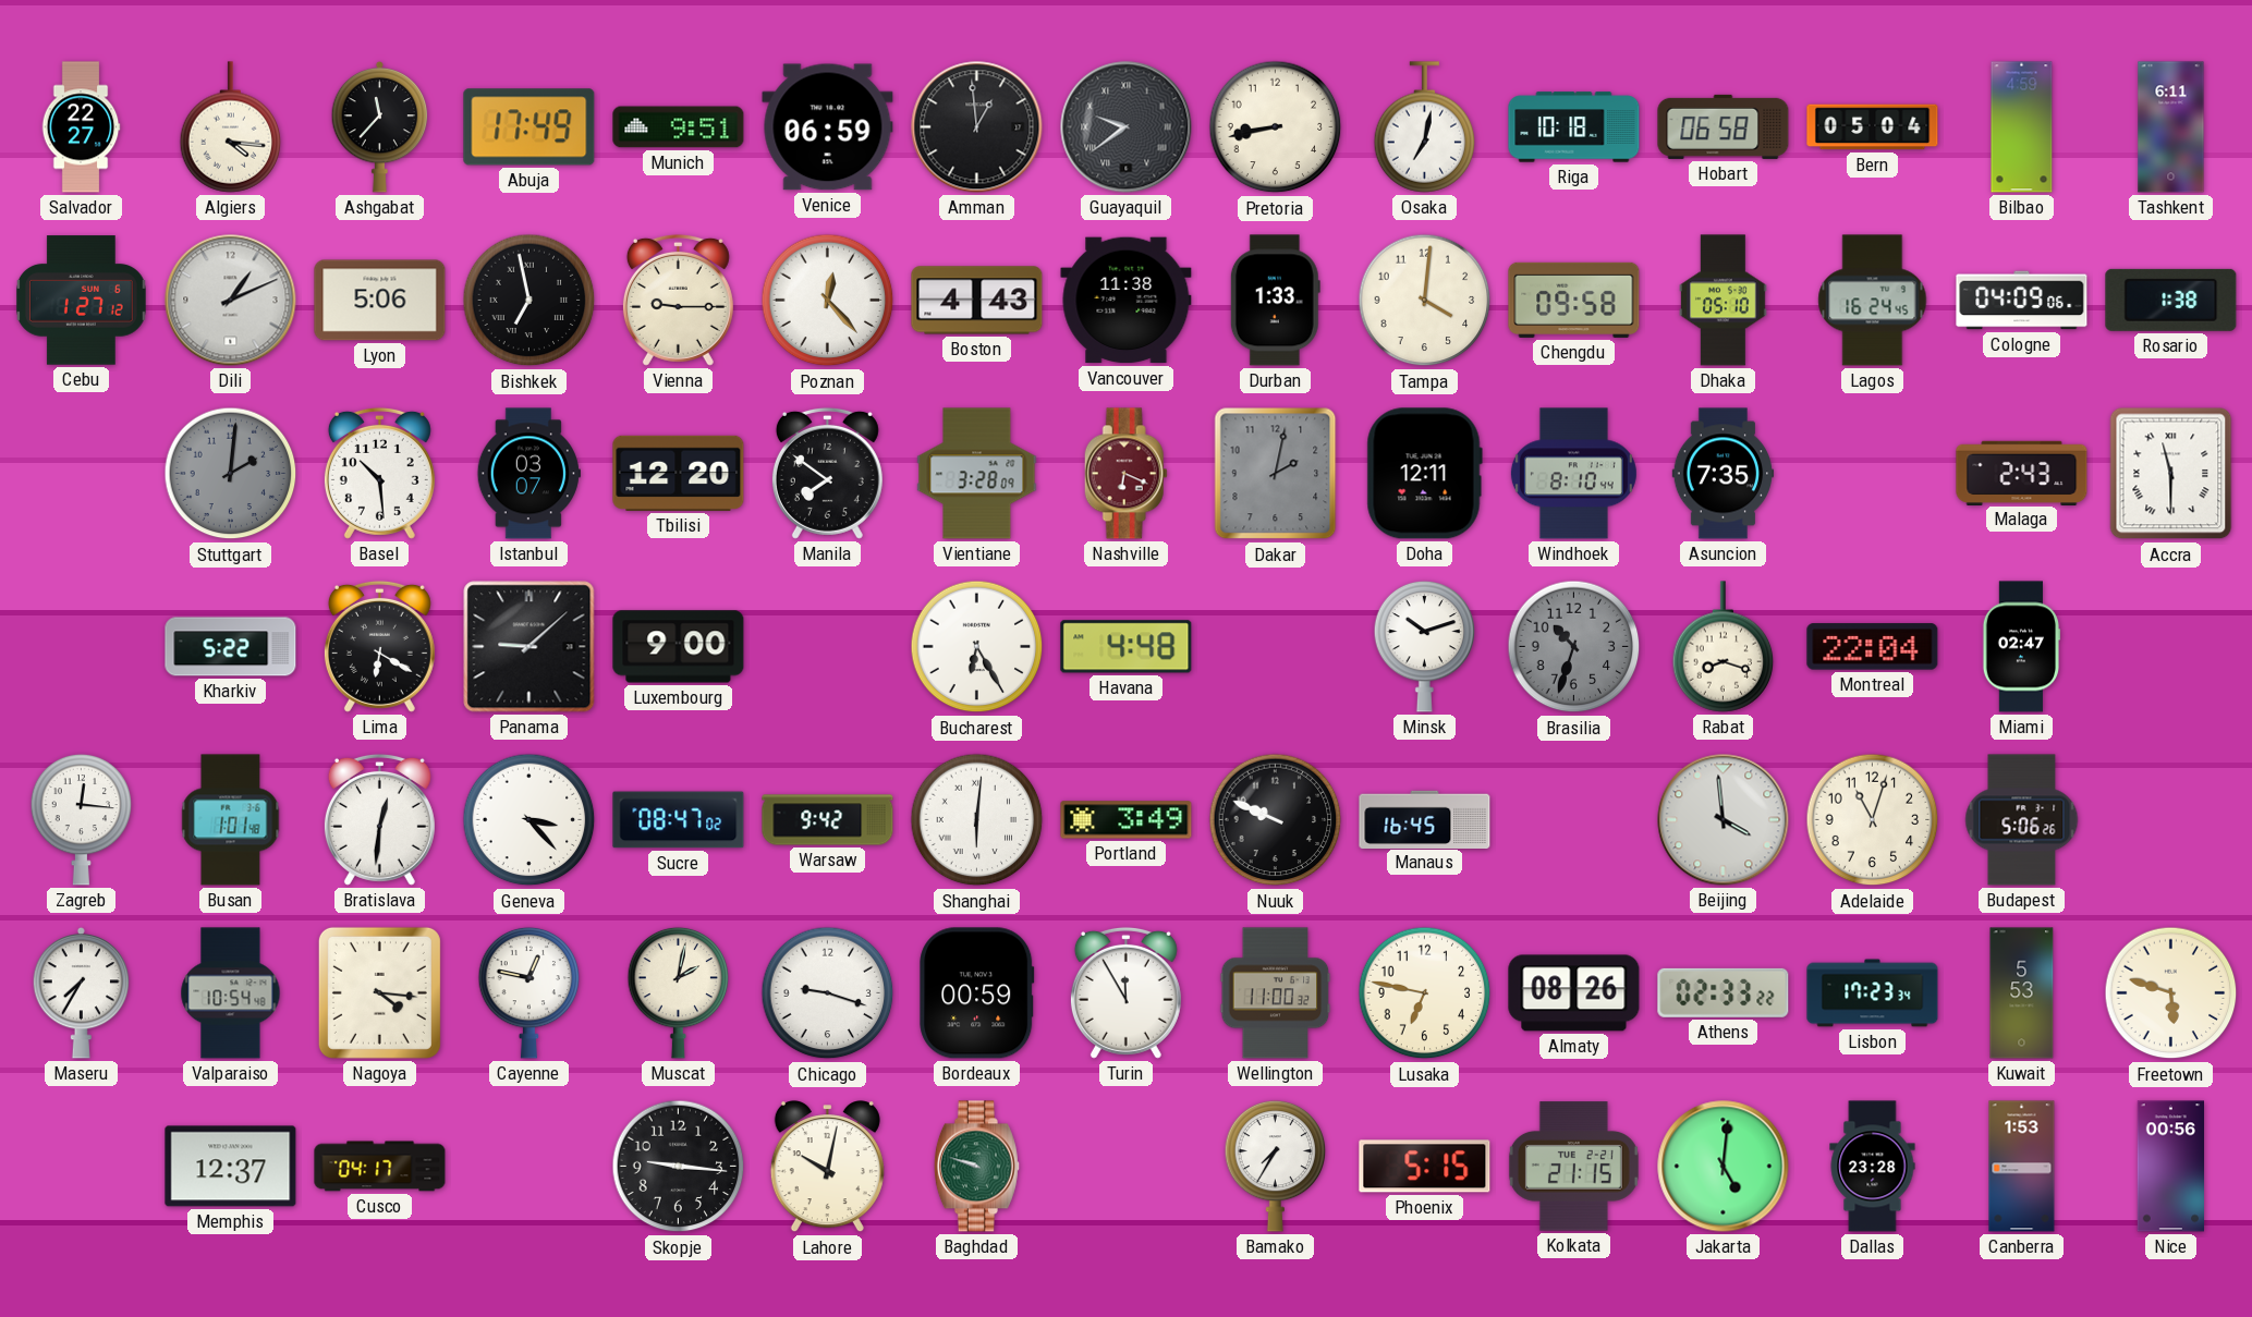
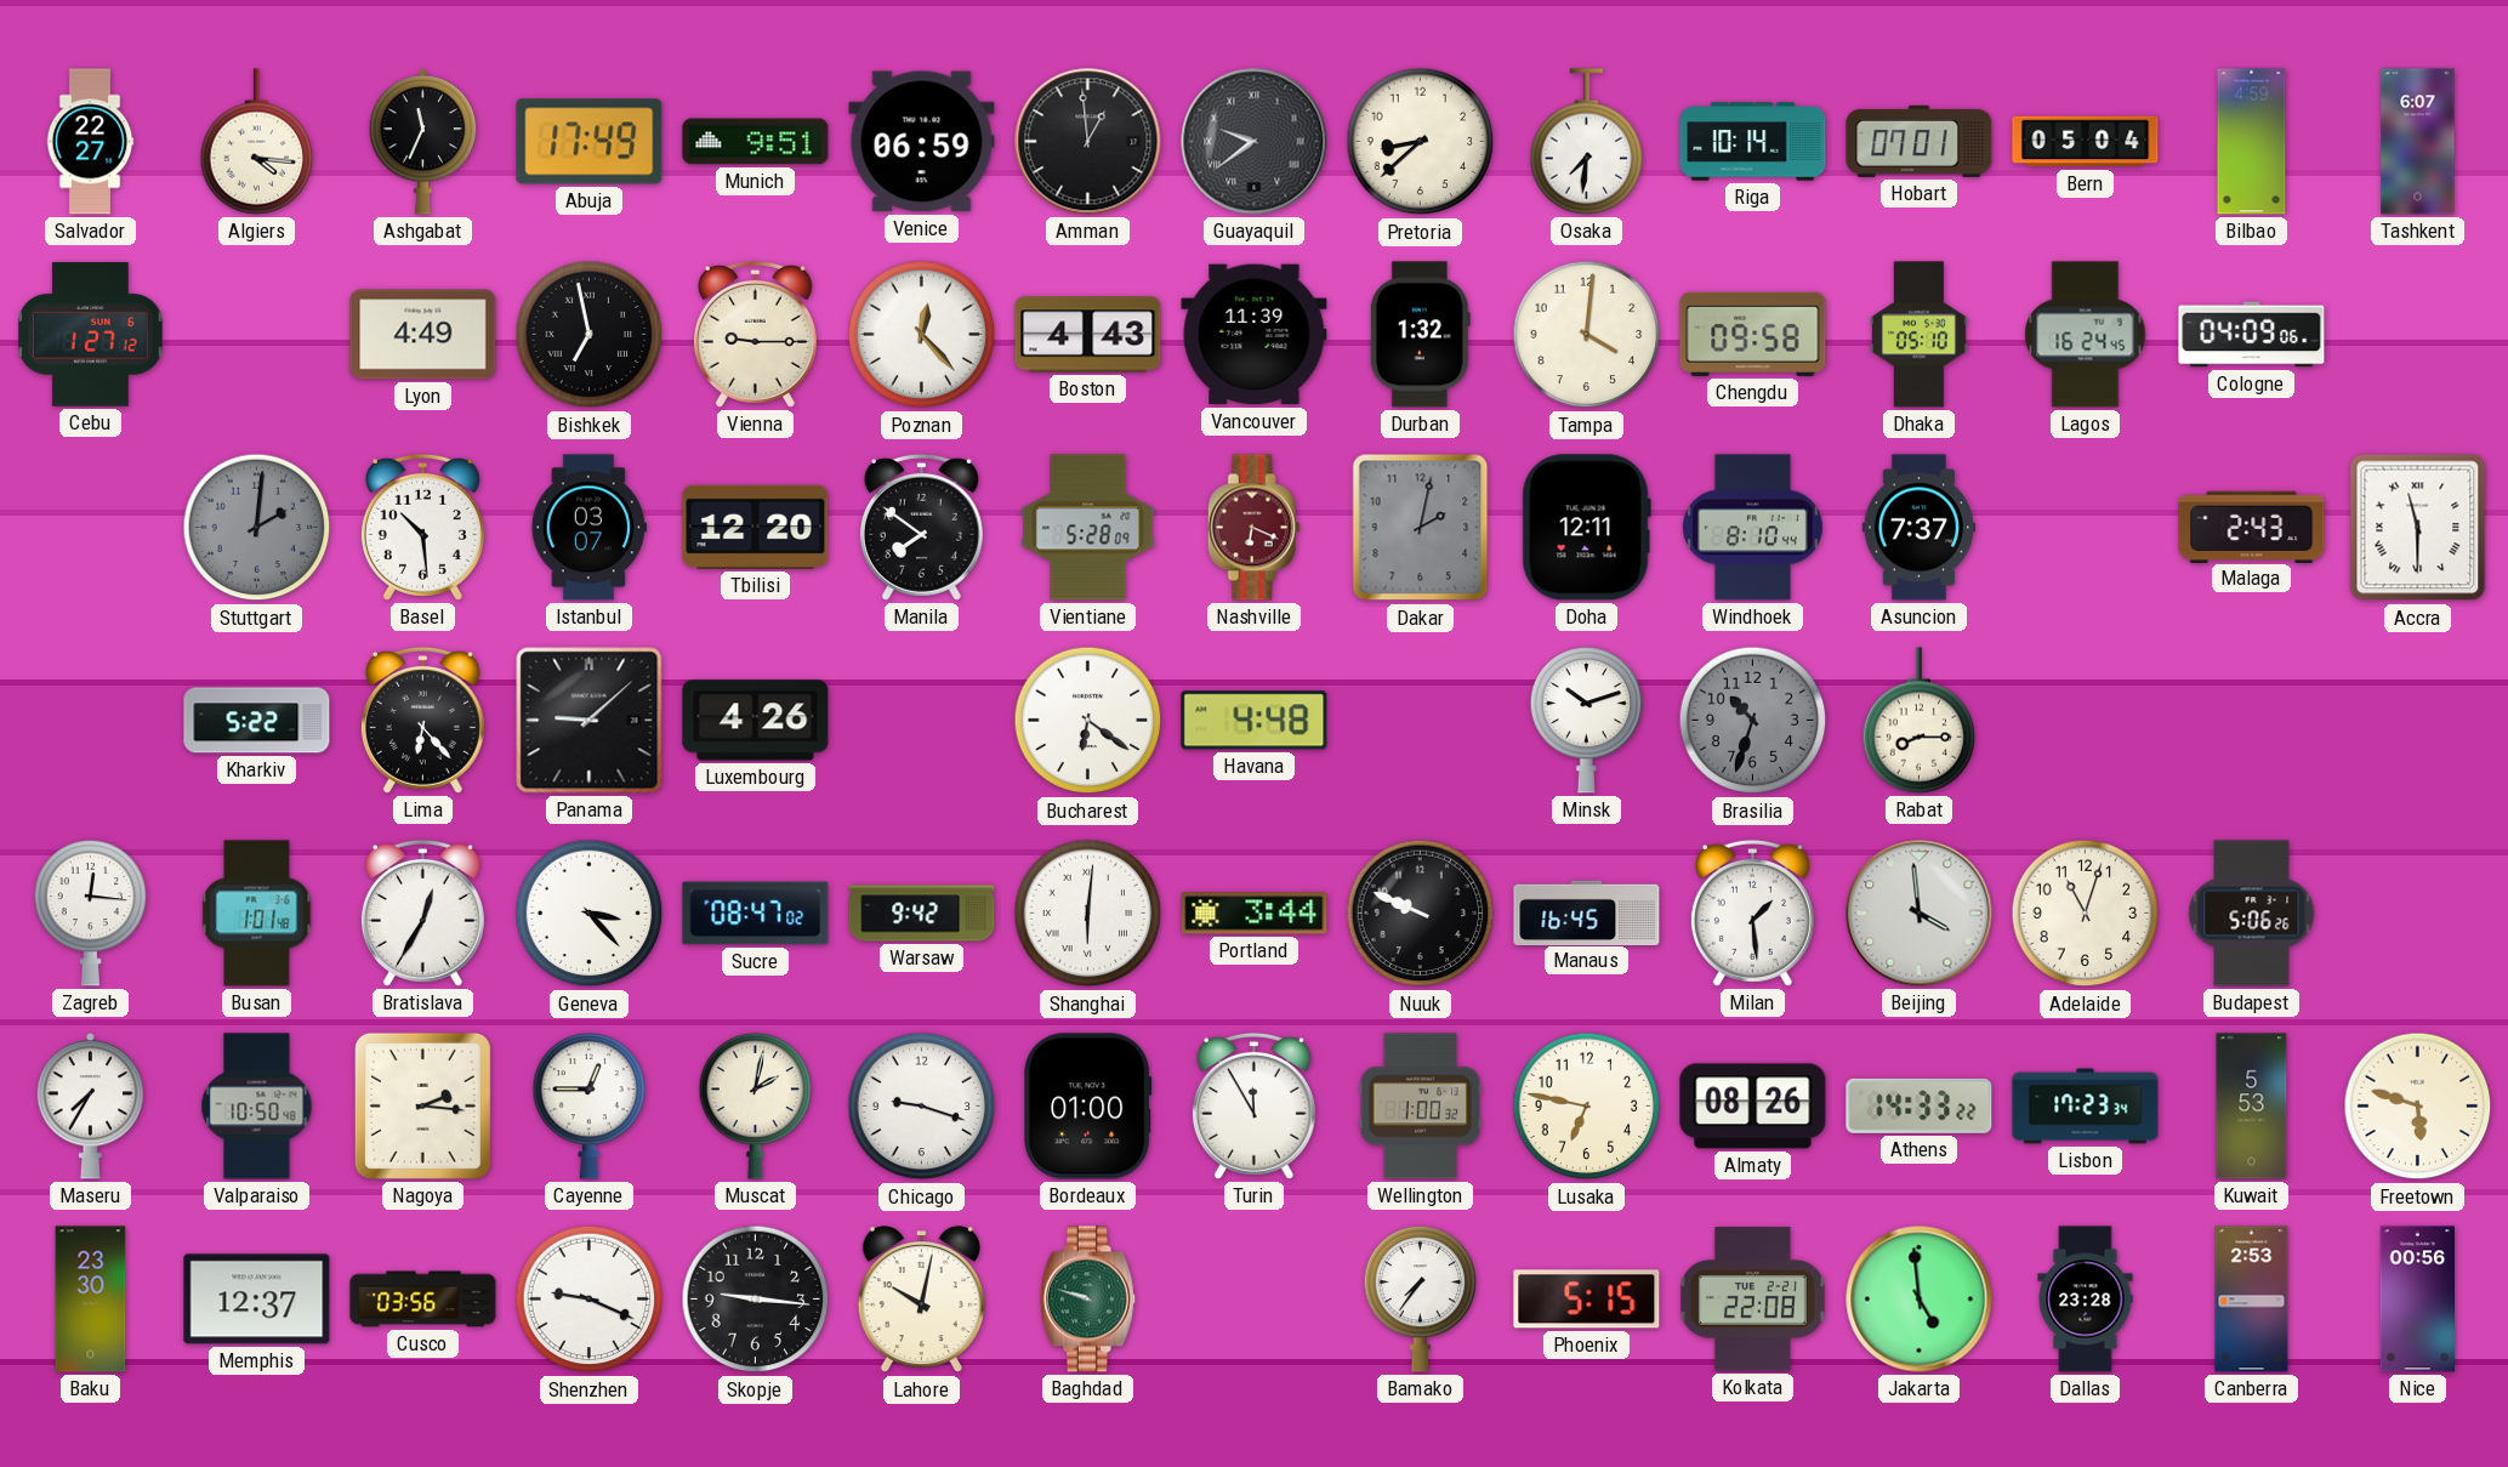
Ashgabat: 11:37 -> 11:34 (423, 141)
Pretoria: 8:43 -> 8:38 (1421, 142)
Osaka: 7:02 -> 7:31 (1587, 142)
Riga: 10:18 -> 10:14 (1753, 142)
Hobart: 06:58 -> 07:01 (1920, 141)
Tashkent: 6:11 -> 6:07 (2418, 142)
Dili: 1:11 -> none (231, 301)
Lyon: 5:06 -> 4:49 (423, 335)
Vancouver: 11:38 -> 11:39 (1255, 335)
Durban: 1:33 -> 1:32 (1420, 335)
Rosario: 1:38 -> none (2171, 300)
Vientiane: 3:28 -> 5:28 (1088, 528)
Asuncion: 7:35 -> 7:37 (1920, 528)
Lima: 6:20 -> 6:23 (422, 720)
Luxembourg: 9:00 -> 4:26 (756, 721)
Bucharest: 6:25 -> 6:21 (1088, 721)
Rabat: 8:18 -> 8:15 (1920, 721)
Montreal: 22:04 -> none (1873, 647)
Miami: 02:47 -> none (2020, 647)
Bratislava: 12:31 -> 12:35 (422, 912)
Portland: 3:49 -> 3:44 (1255, 914)
Milan: none -> 1:29 (1752, 912)
Valparaiso: 10:54 -> 10:50 (257, 1107)
Nagoya: 4:16 -> 2:16 (422, 1105)
Cayenne: 12:47 -> 12:45 (590, 1105)
Bordeaux: 00:59 -> 01:00 (1088, 1107)
Wellington: 11:00 -> 1:00 (1421, 1107)
Athens: 02:33 -> 14:33 (1920, 1105)
Baku: none -> 23:30 (91, 1300)
Cusco: 04:17 -> 03:56 (423, 1300)
Shenzhen: none -> 9:19 (590, 1300)
Bamako: 7:35 -> 7:36 (1421, 1298)
Kolkata: 21:15 -> 22:08 (1752, 1300)
Jakarta: 5:01 -> 4:59 (1920, 1300)
Canberra: 1:53 -> 2:53 (2252, 1300)
